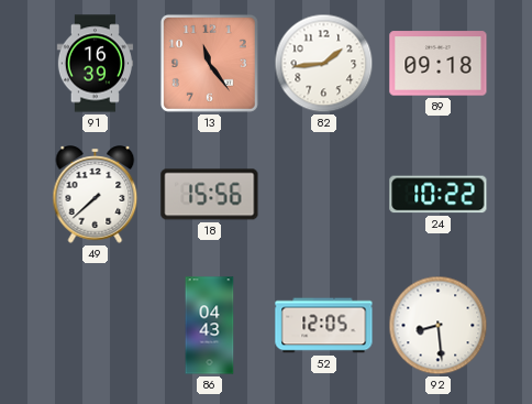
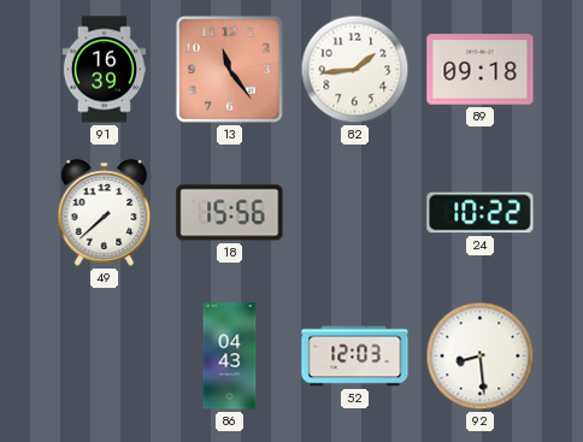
52: 12:05 -> 12:03 (355, 356)
